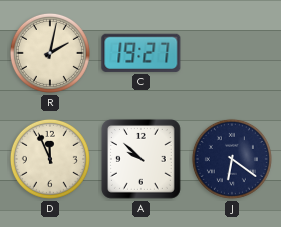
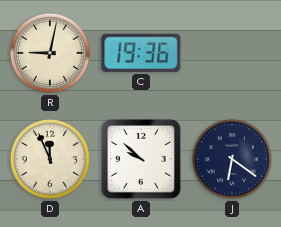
R: 2:02 -> 9:02 (50, 53)
C: 19:27 -> 19:36 (141, 53)
